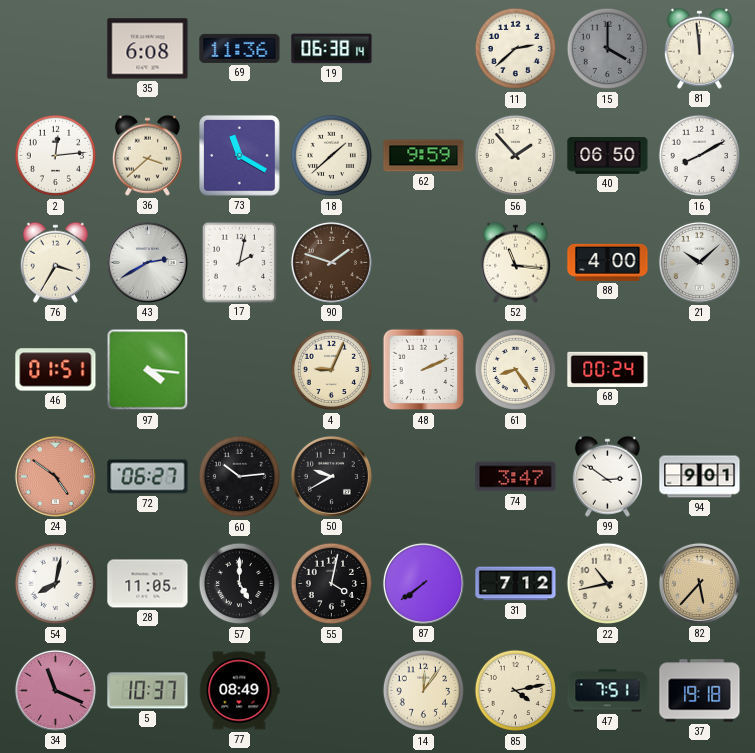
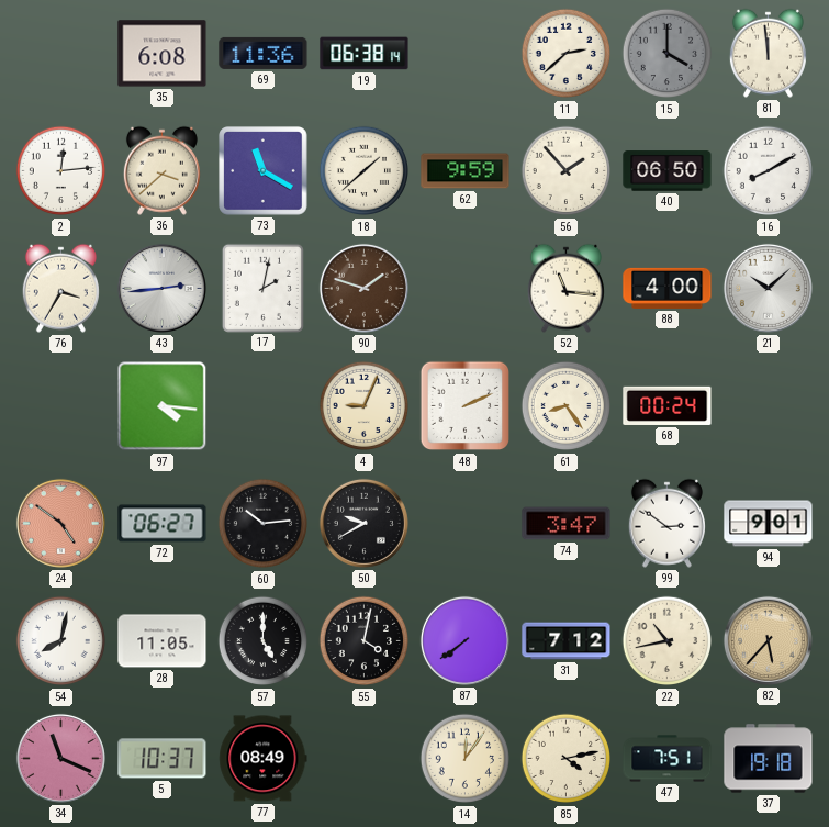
43: 2:40 -> 2:44 (161, 288)
46: 01:51 -> none (56, 370)
